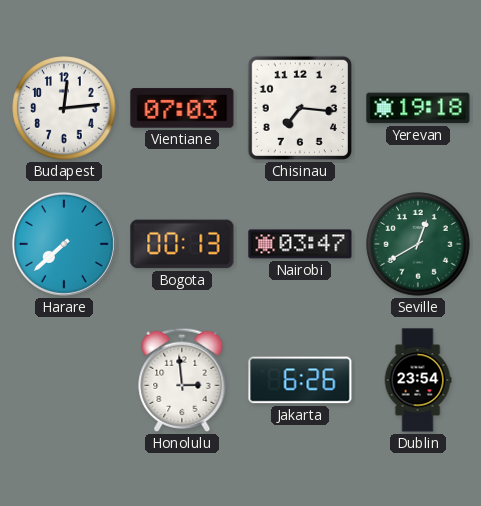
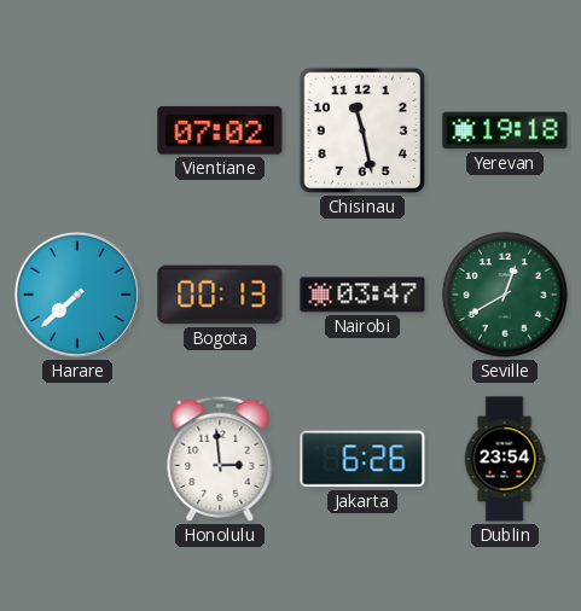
Budapest: 12:14 -> none (64, 108)
Vientiane: 07:03 -> 07:02 (220, 130)
Chisinau: 7:16 -> 11:28 (362, 130)
